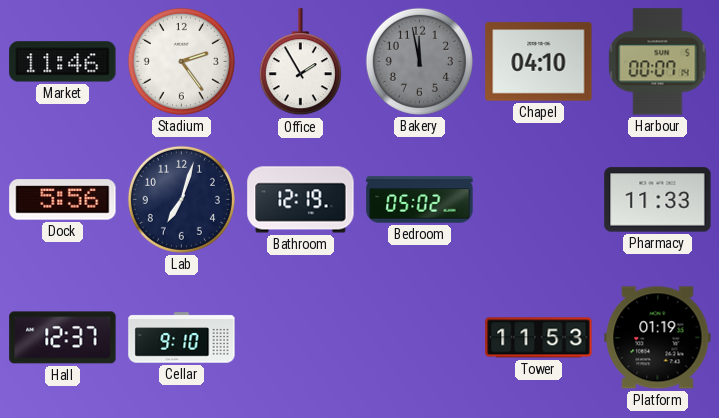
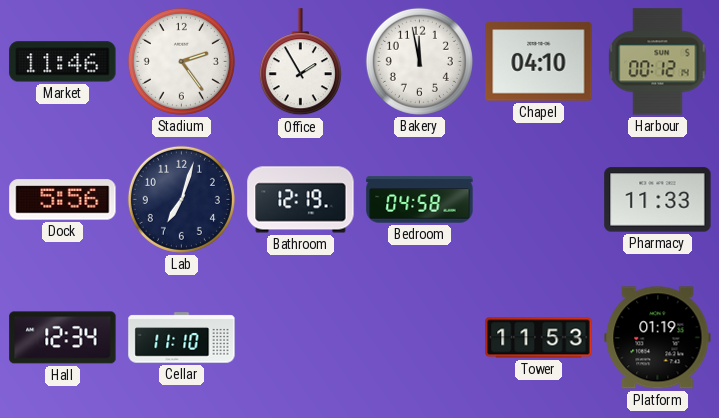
Bakery dial: grey -> white (419, 61)
Harbour: 00:07 -> 00:12 (658, 62)
Bedroom: 05:02 -> 04:58 (420, 200)
Hall: 12:37 -> 12:34 (63, 338)
Cellar: 9:10 -> 11:10 (182, 338)
